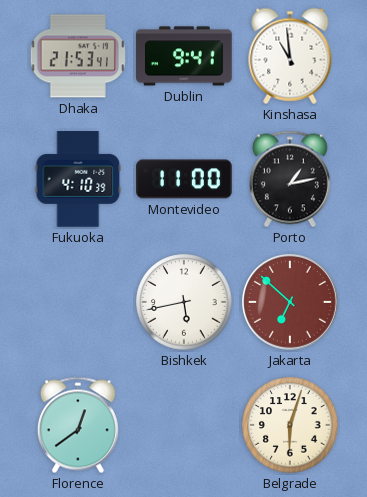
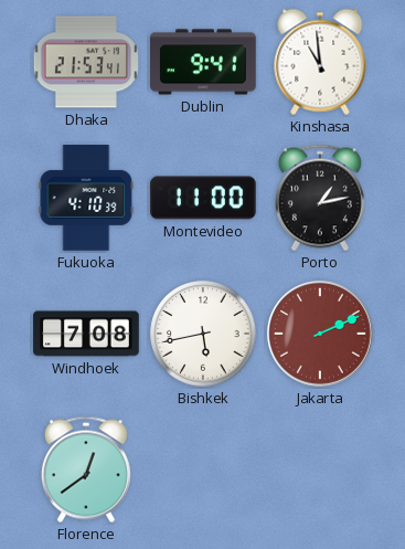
Windhoek: none -> 7:08 (86, 334)
Jakarta: 6:52 -> 2:11 (320, 334)
Belgrade: 6:03 -> none (290, 425)
